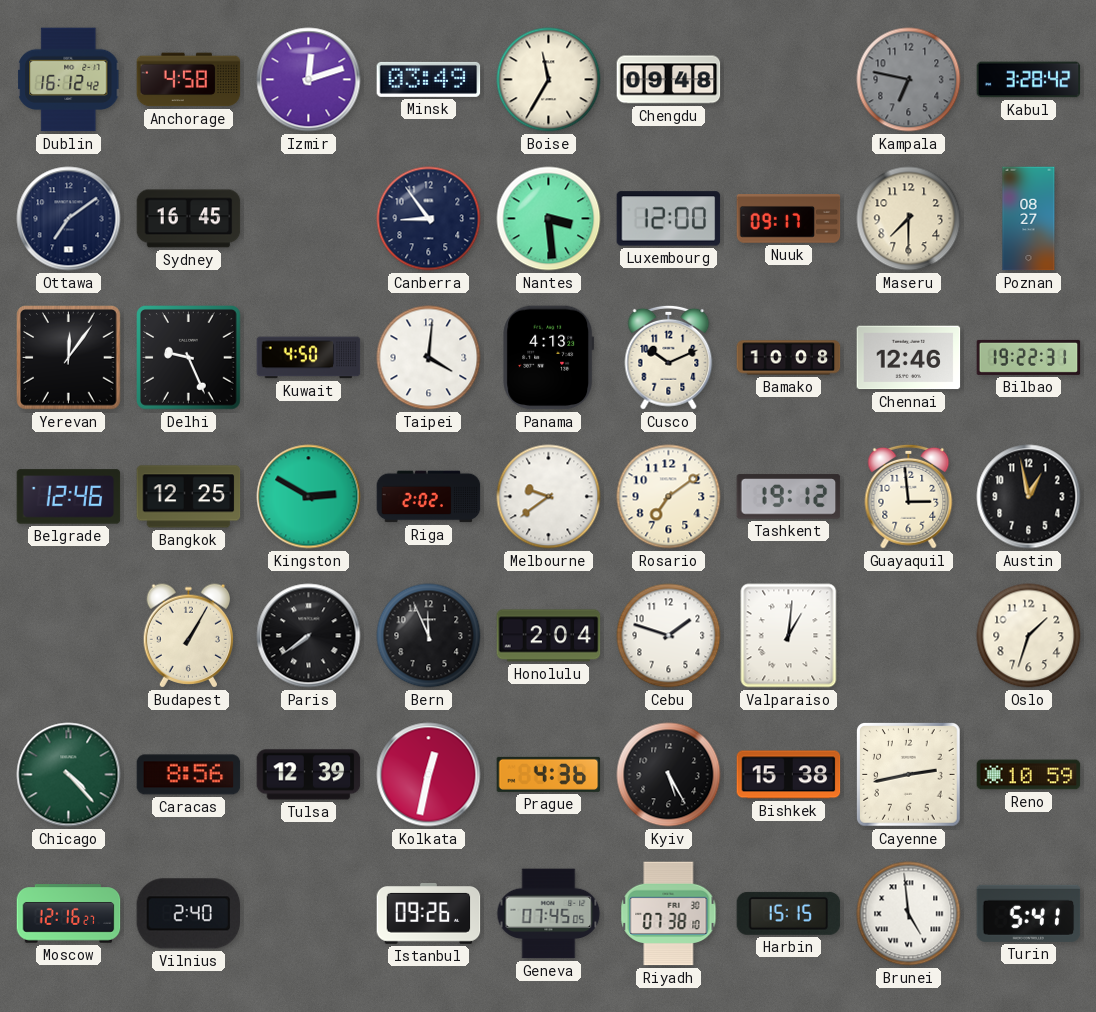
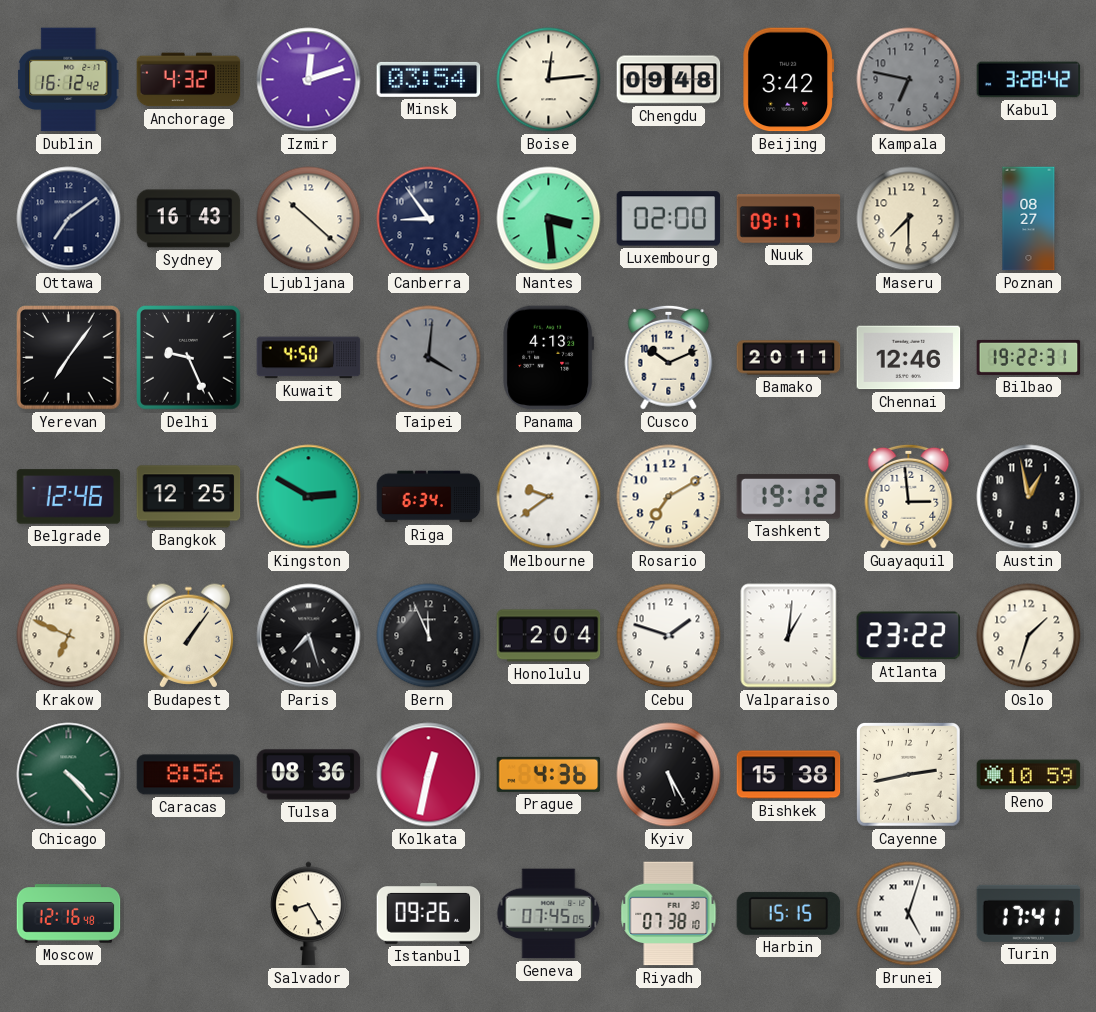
Anchorage: 4:58 -> 4:32 (189, 80)
Minsk: 03:49 -> 03:54 (429, 79)
Boise: 11:35 -> 12:14 (549, 80)
Beijing: none -> 3:42 (789, 80)
Sydney: 16:45 -> 16:43 (189, 219)
Ljubljana: none -> 10:22 (309, 219)
Luxembourg: 12:00 -> 02:00 (669, 219)
Yerevan: 12:06 -> 7:06 (69, 358)
Taipei dial: white -> grey (429, 358)
Bamako: 10:08 -> 20:11 (789, 358)
Riga: 2:02 -> 6:34 (429, 497)
Rosario: 7:09 -> 7:10 (669, 497)
Krakow: none -> 6:49 (69, 636)
Budapest: 1:05 -> 1:06 (188, 636)
Paris: 7:39 -> 7:27 (309, 636)
Atlanta: none -> 23:22 (909, 636)
Tulsa: 12:39 -> 08:36 (309, 775)
Moscow: 12:16:27 -> 12:16:48 (69, 914)
Vilnius: 2:40 -> none (189, 914)
Salvador: none -> 8:25 (309, 914)
Brunei: 4:59 -> 5:03 (909, 914)
Turin: 5:41 -> 17:41 (1029, 913)
